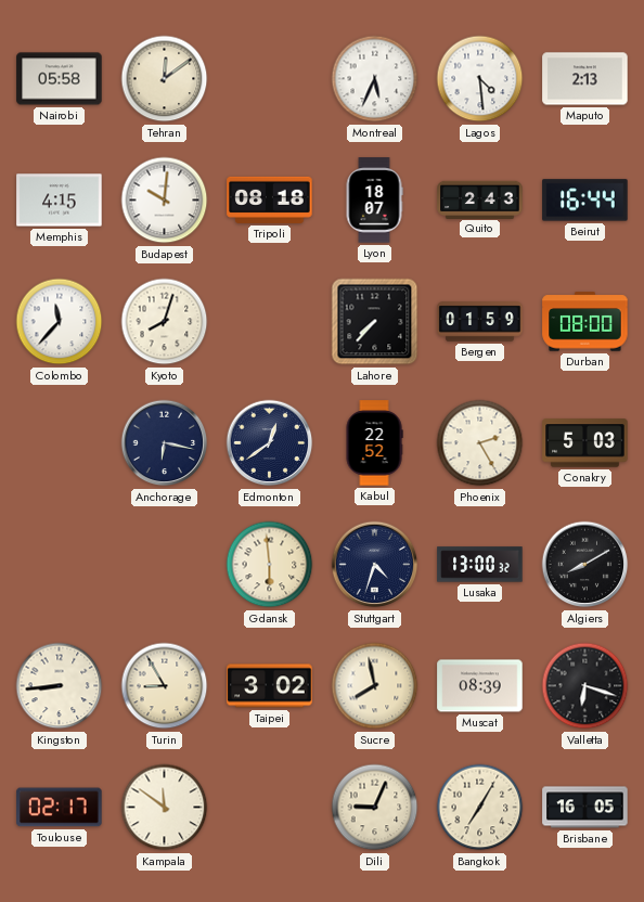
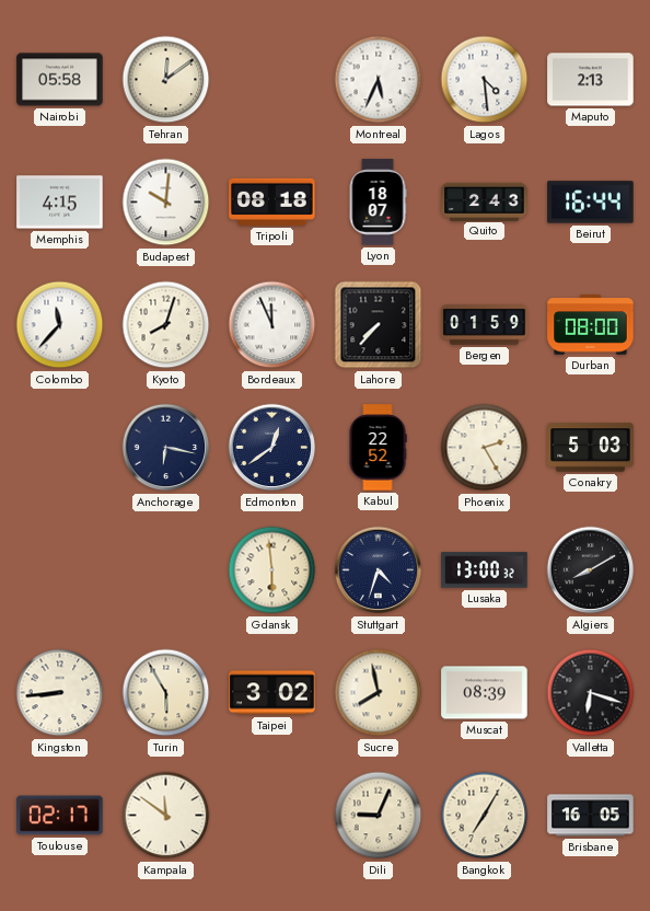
Bordeaux: none -> 11:56 (272, 325)
Turin: 8:55 -> 5:55 (166, 693)
